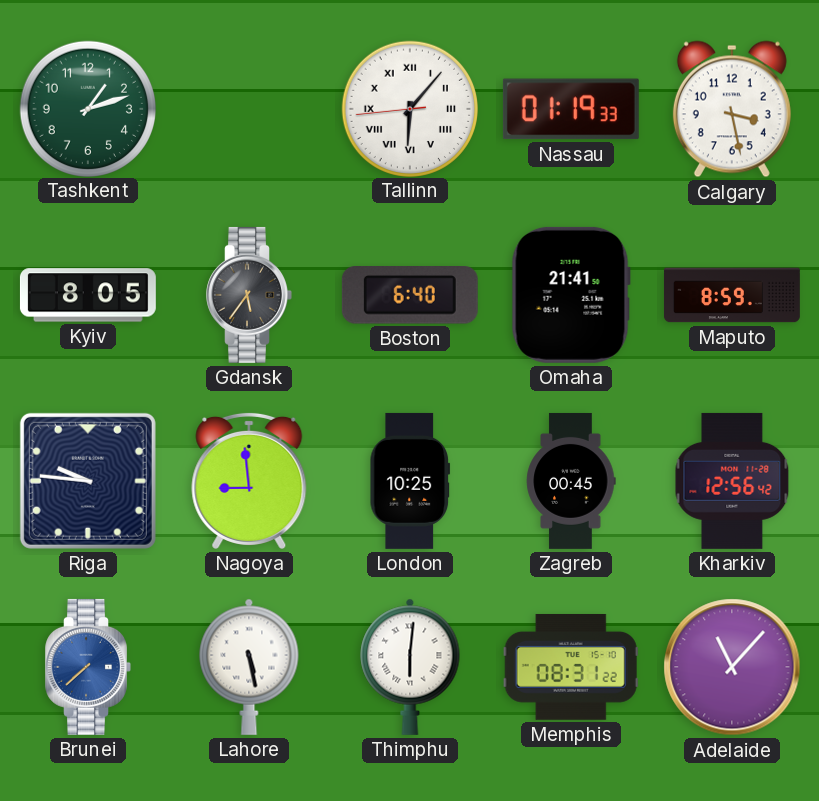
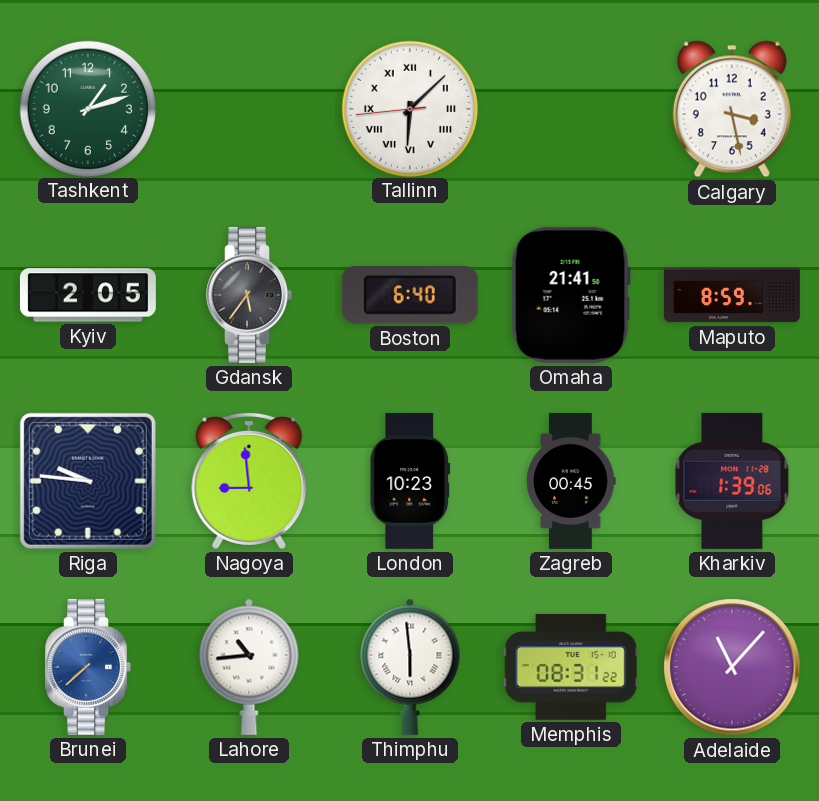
Tallinn: 6:06 -> 6:07 (409, 108)
Nassau: 01:19 -> none (571, 109)
Kyiv: 8:05 -> 2:05 (88, 295)
London: 10:25 -> 10:23 (410, 481)
Kharkiv: 12:56 -> 1:39 (732, 481)
Lahore: 5:28 -> 10:44 (249, 667)
Thimphu: 6:01 -> 5:59 (410, 667)
